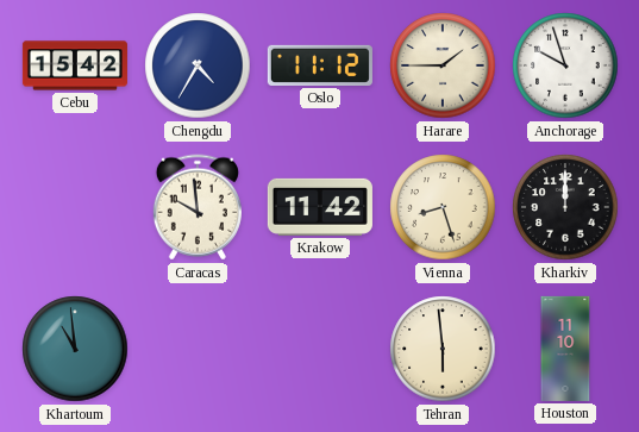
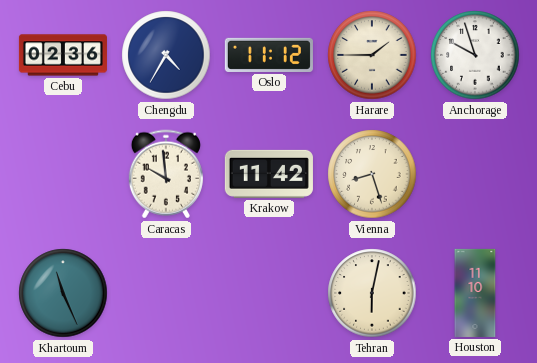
Cebu: 15:42 -> 02:36 (63, 55)
Kharkiv: 12:00 -> none (565, 207)
Khartoum: 10:59 -> 11:26 (63, 293)
Tehran: 5:59 -> 6:02 (372, 293)
